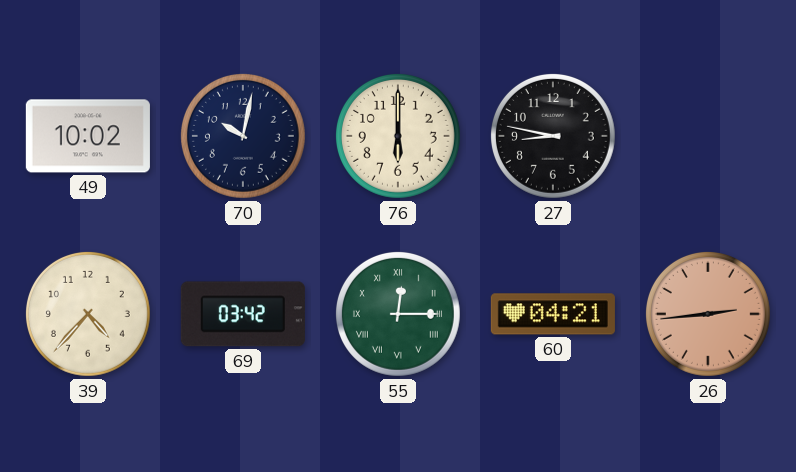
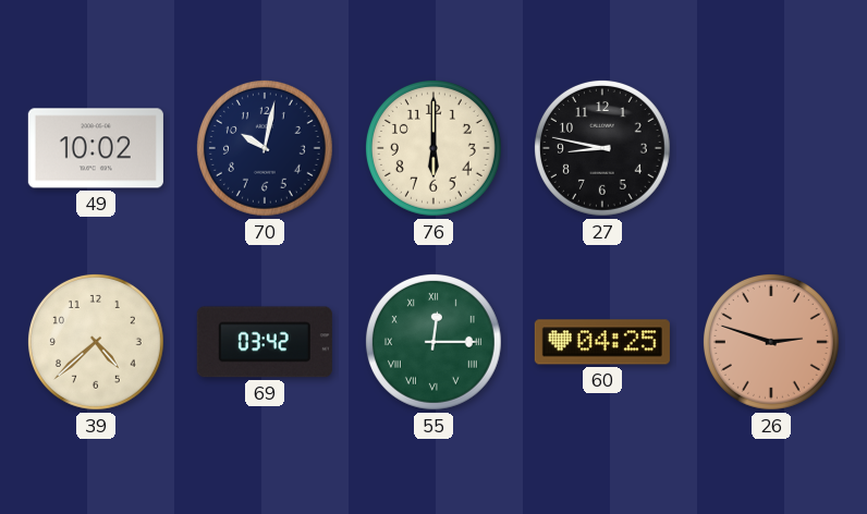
39: 4:37 -> 4:38 (96, 342)
60: 04:21 -> 04:25 (602, 342)
26: 2:44 -> 2:48 (771, 342)
